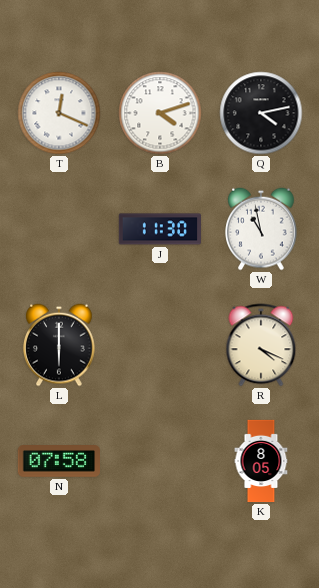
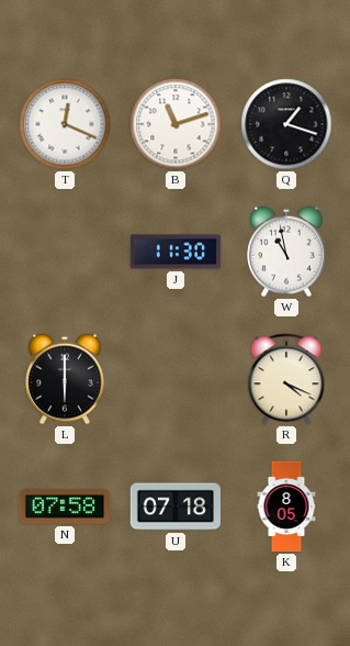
B: 4:12 -> 11:12 (176, 124)
Q: 4:13 -> 1:18 (286, 124)
U: none -> 07:18 (174, 506)
